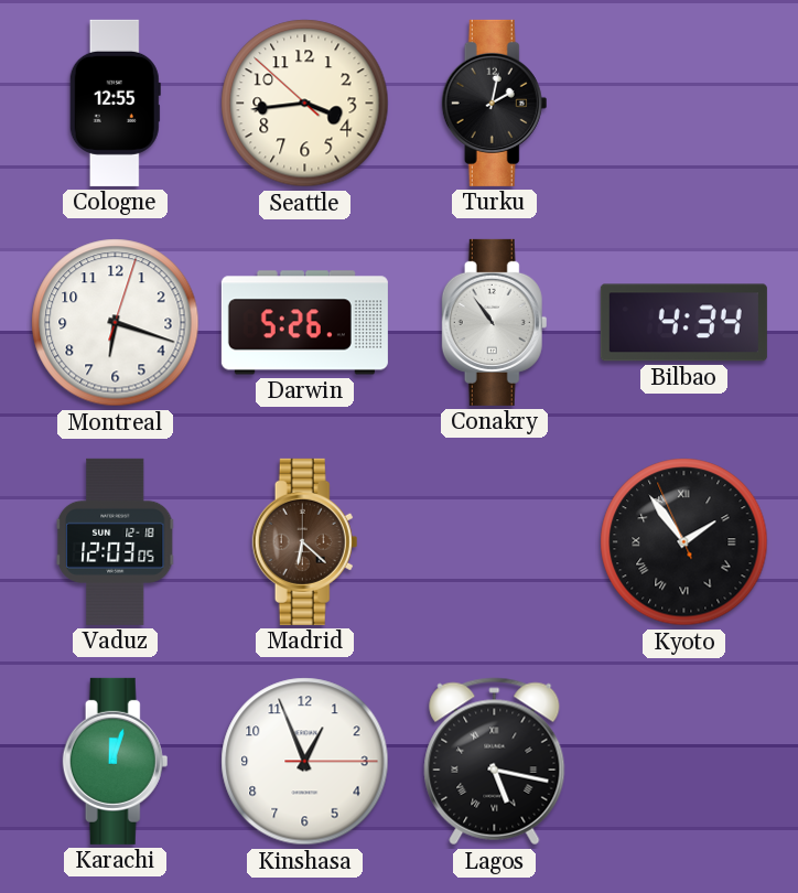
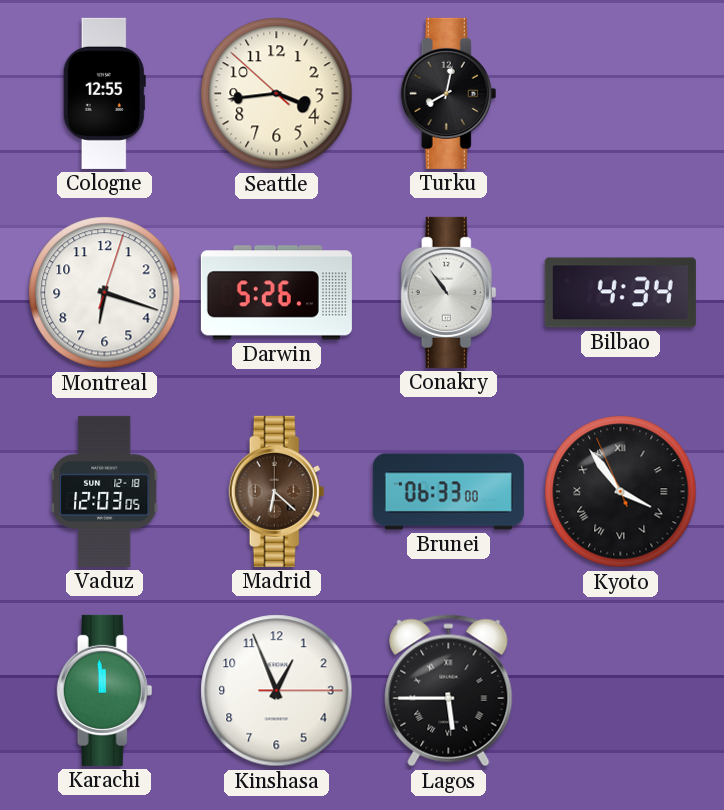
Turku: 2:02 -> 8:02 (449, 93)
Brunei: none -> 06:33 (448, 492)
Kyoto: 1:53 -> 3:53 (621, 492)
Karachi: 12:03 -> 11:59 (105, 690)
Lagos: 5:17 -> 5:45 (449, 691)
